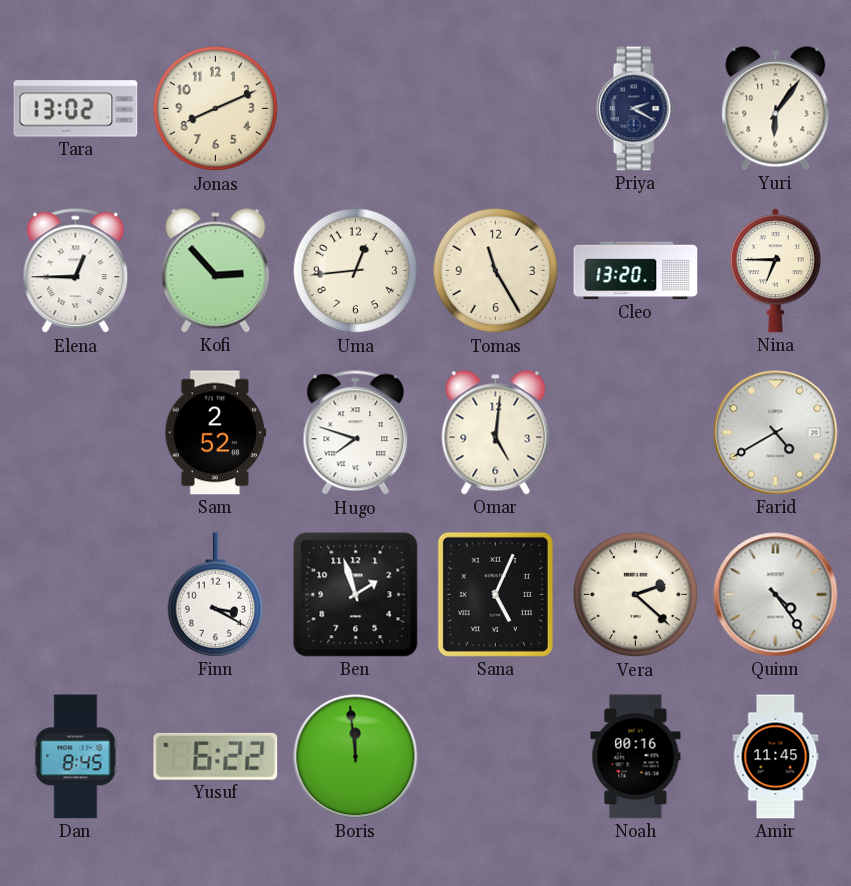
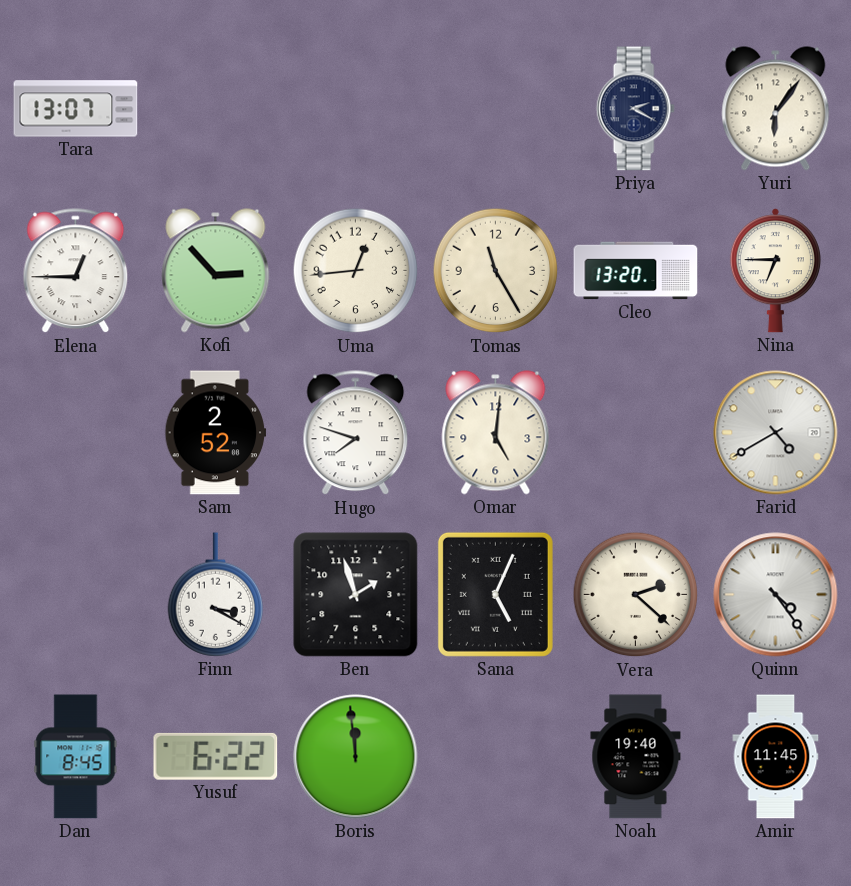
Tara: 13:02 -> 13:07 (76, 109)
Jonas: 8:11 -> none (216, 109)
Noah: 00:16 -> 19:40 (636, 757)
